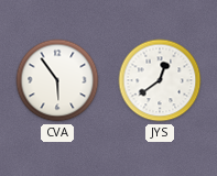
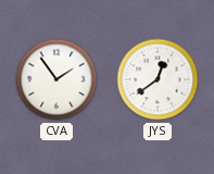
CVA: 5:54 -> 1:54 (56, 79)
